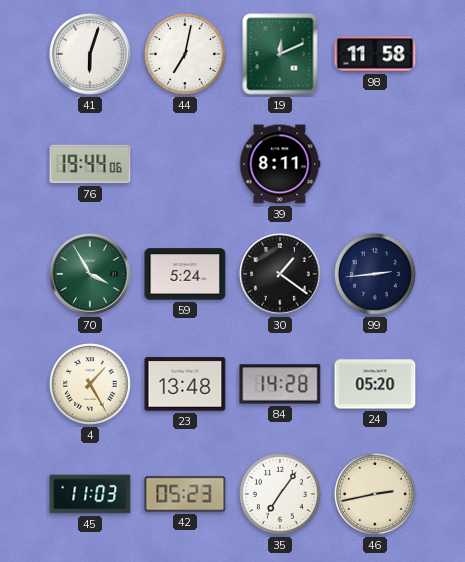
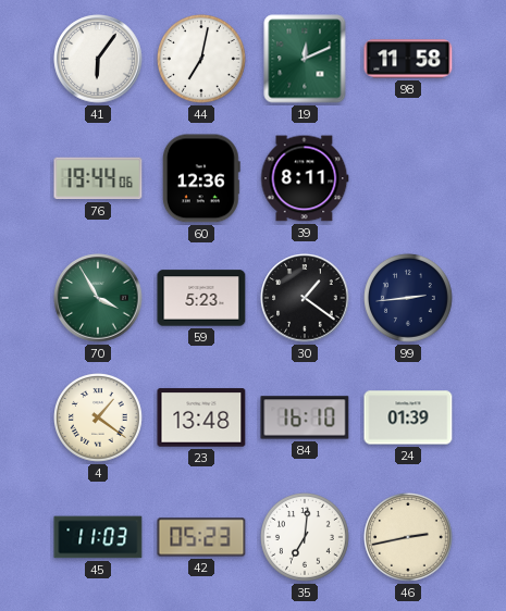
41: 6:03 -> 6:06 (98, 59)
60: none -> 12:36 (201, 178)
59: 5:24 -> 5:23 (201, 298)
4: 1:25 -> 1:21 (99, 419)
84: 14:28 -> 16:10 (305, 417)
24: 05:20 -> 01:39 (408, 417)
35: 7:06 -> 7:01 (306, 538)
